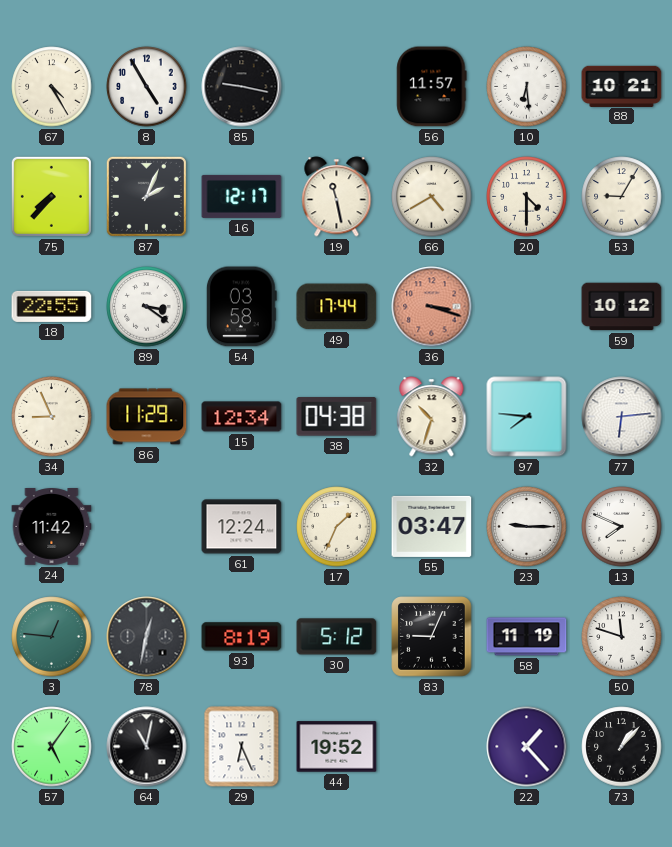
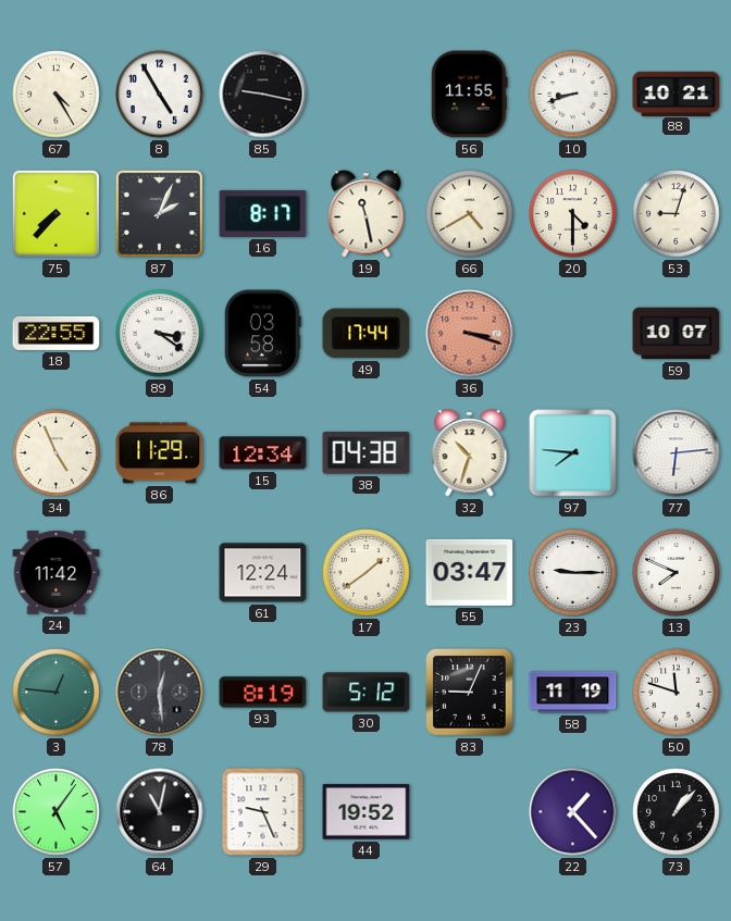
56: 11:57 -> 11:55 (470, 95)
10: 6:29 -> 8:42 (573, 95)
16: 12:17 -> 8:17 (263, 213)
53: 9:05 -> 9:03 (677, 214)
59: 10:12 -> 10:07 (677, 334)
34: 8:56 -> 4:56 (57, 453)
17: 1:34 -> 1:39 (367, 573)
78: 12:32 -> 12:29 (160, 693)
29: 6:26 -> 9:26 (263, 812)
